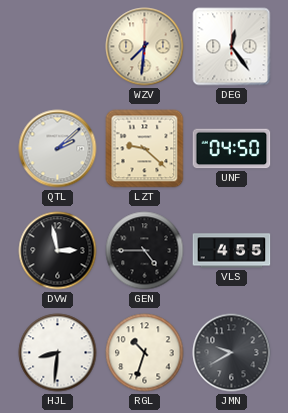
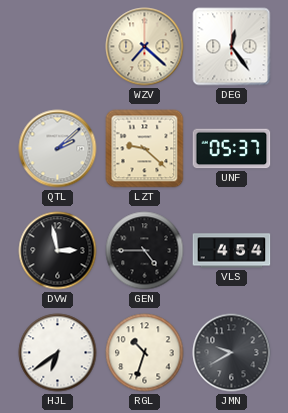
WZV: 7:31 -> 7:22 (145, 47)
UNF: 04:50 -> 05:37 (232, 149)
VLS: 4:55 -> 4:54 (232, 251)
HJL: 8:31 -> 6:39 (58, 353)
